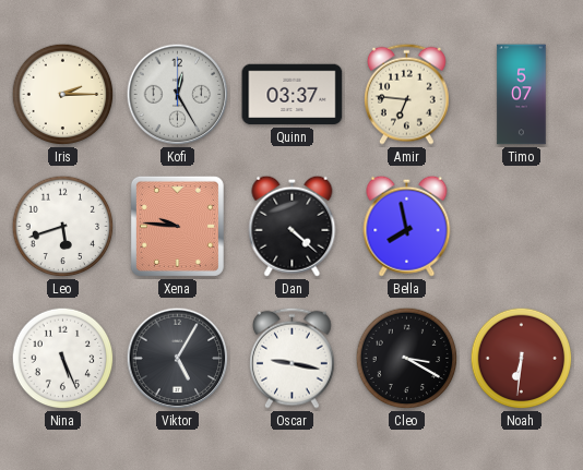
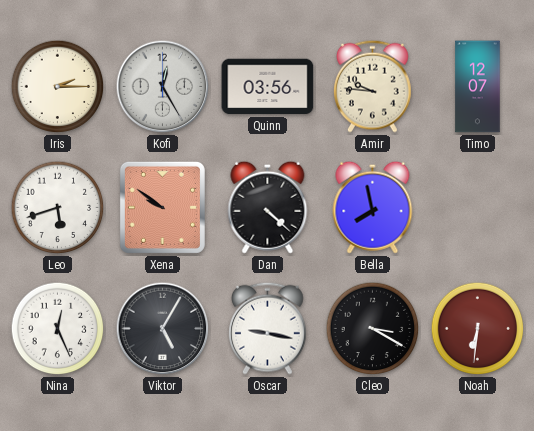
Quinn: 03:37 -> 03:56 (268, 87)
Amir: 6:46 -> 9:46 (373, 86)
Timo: 5:07 -> 12:07 (478, 87)
Xena: 9:46 -> 9:51 (162, 207)
Nina: 5:26 -> 12:26 (58, 329)
